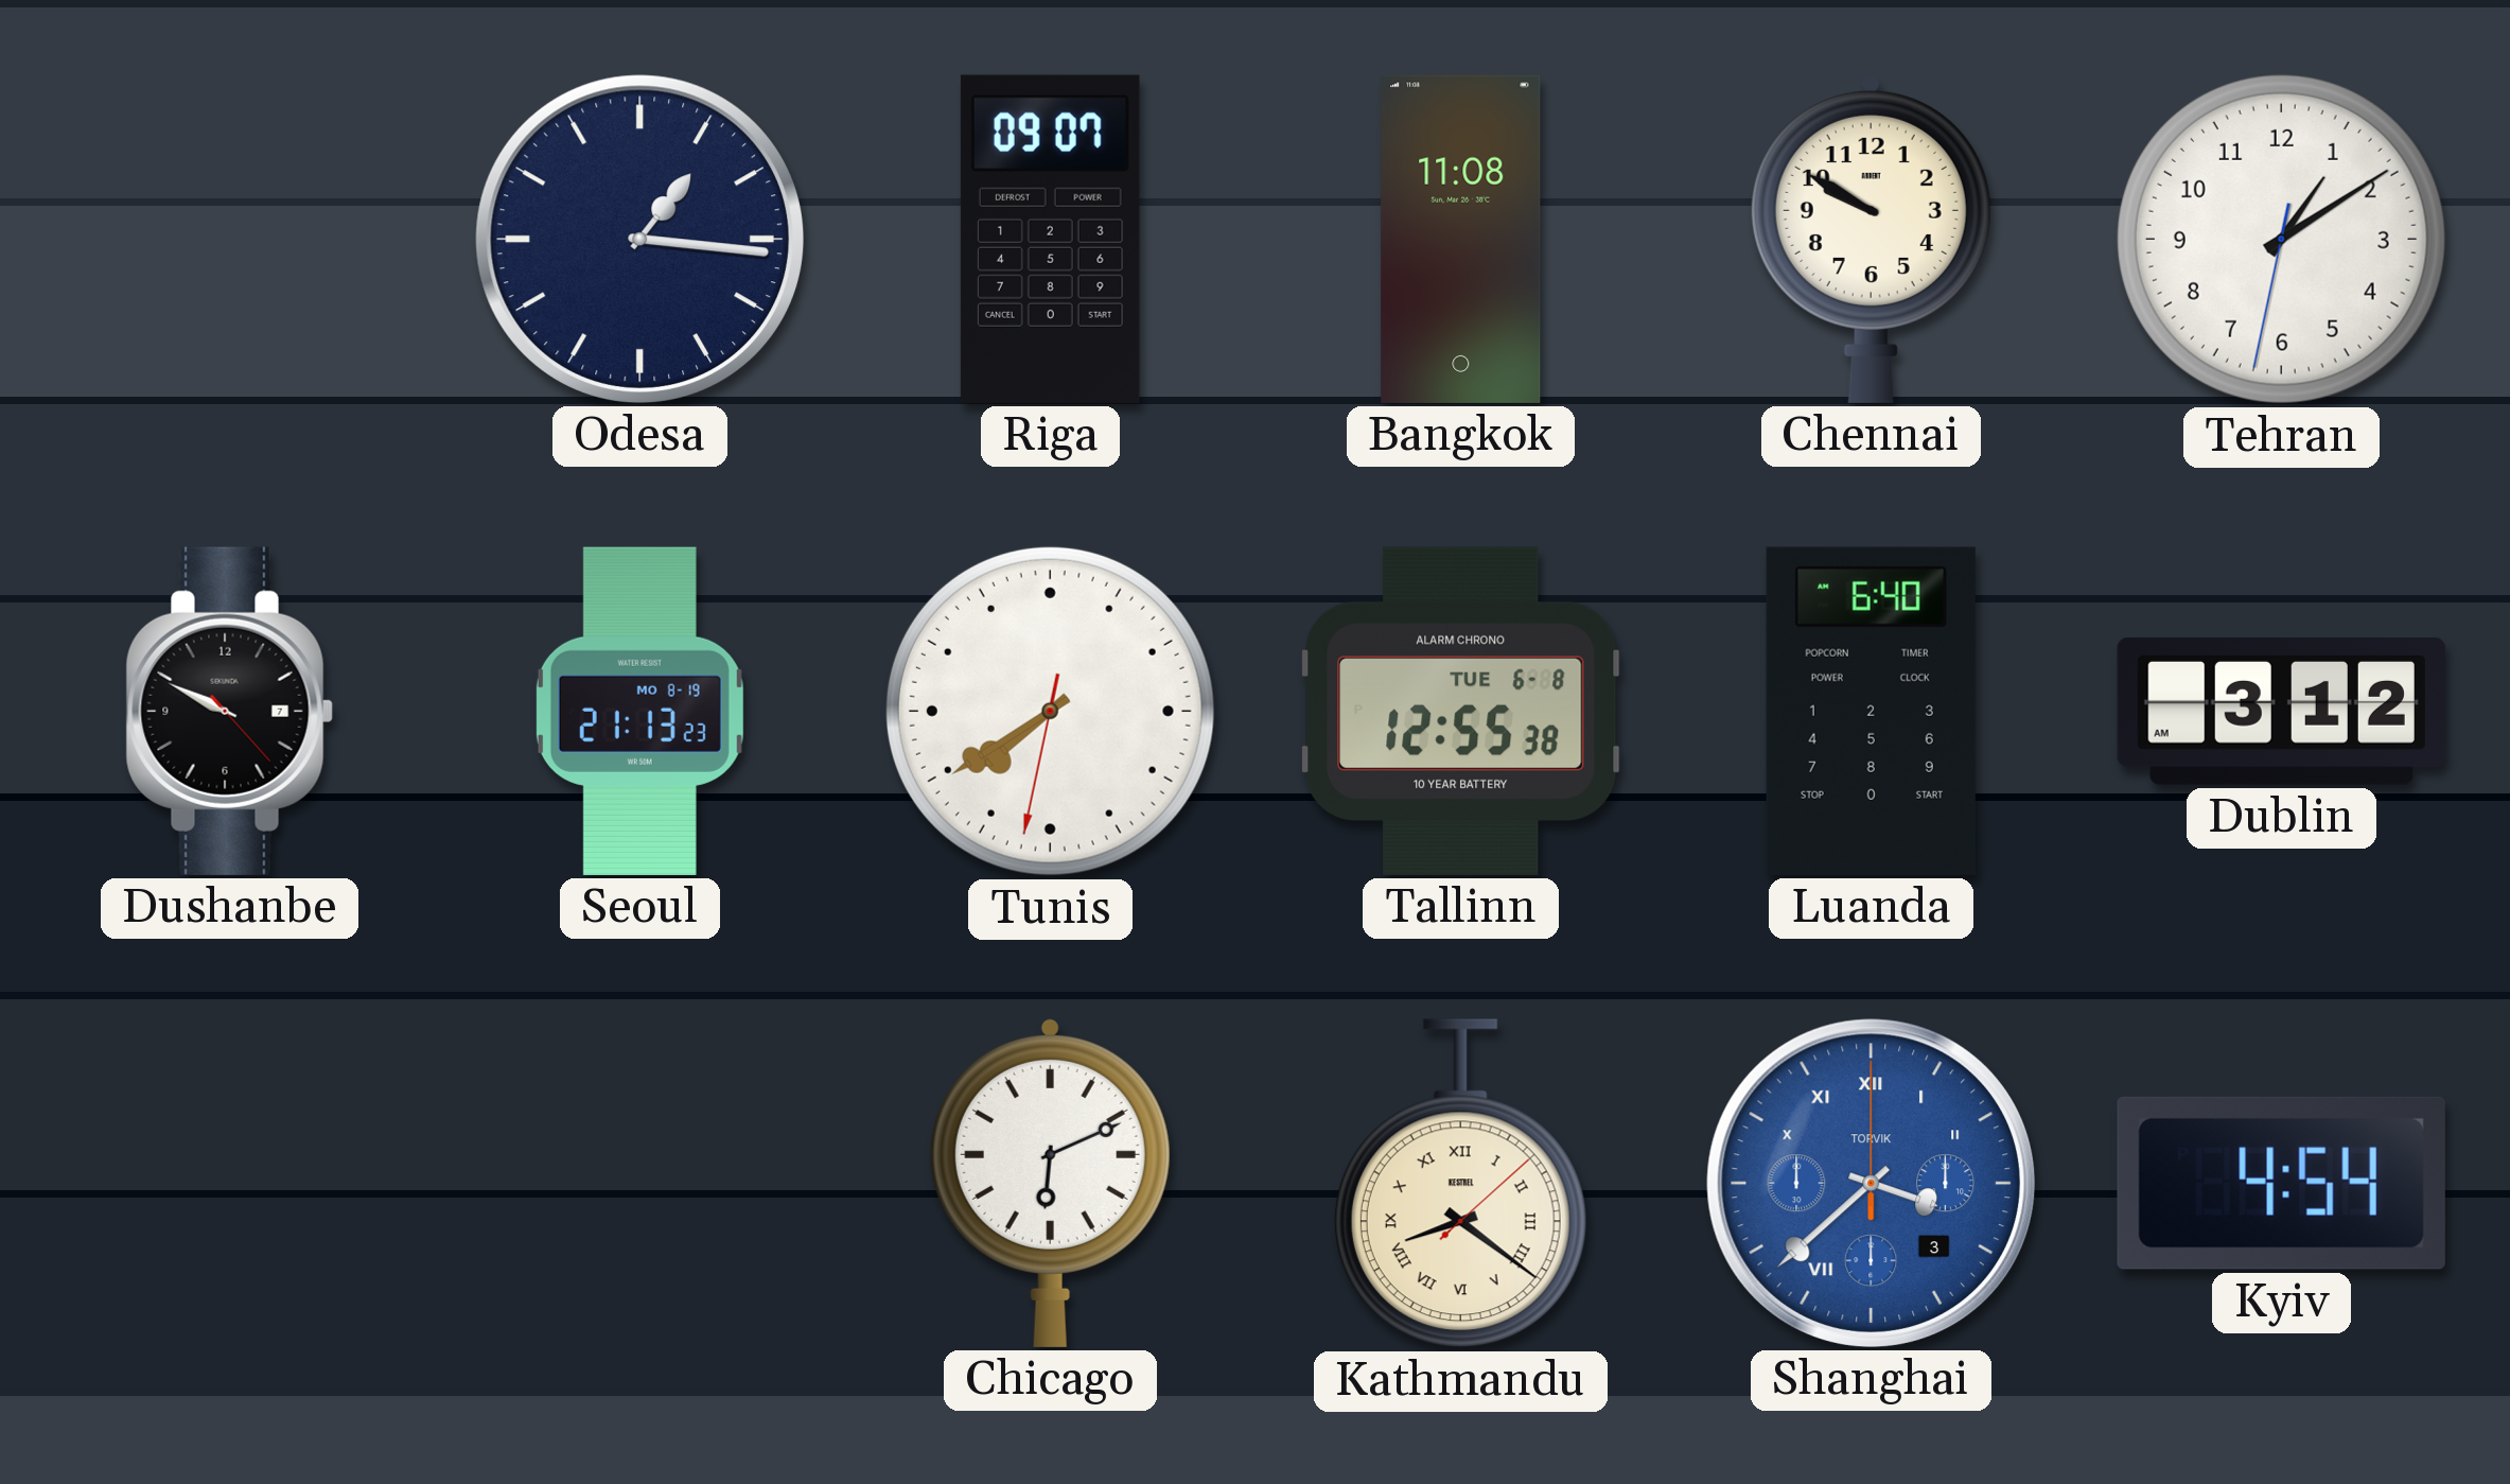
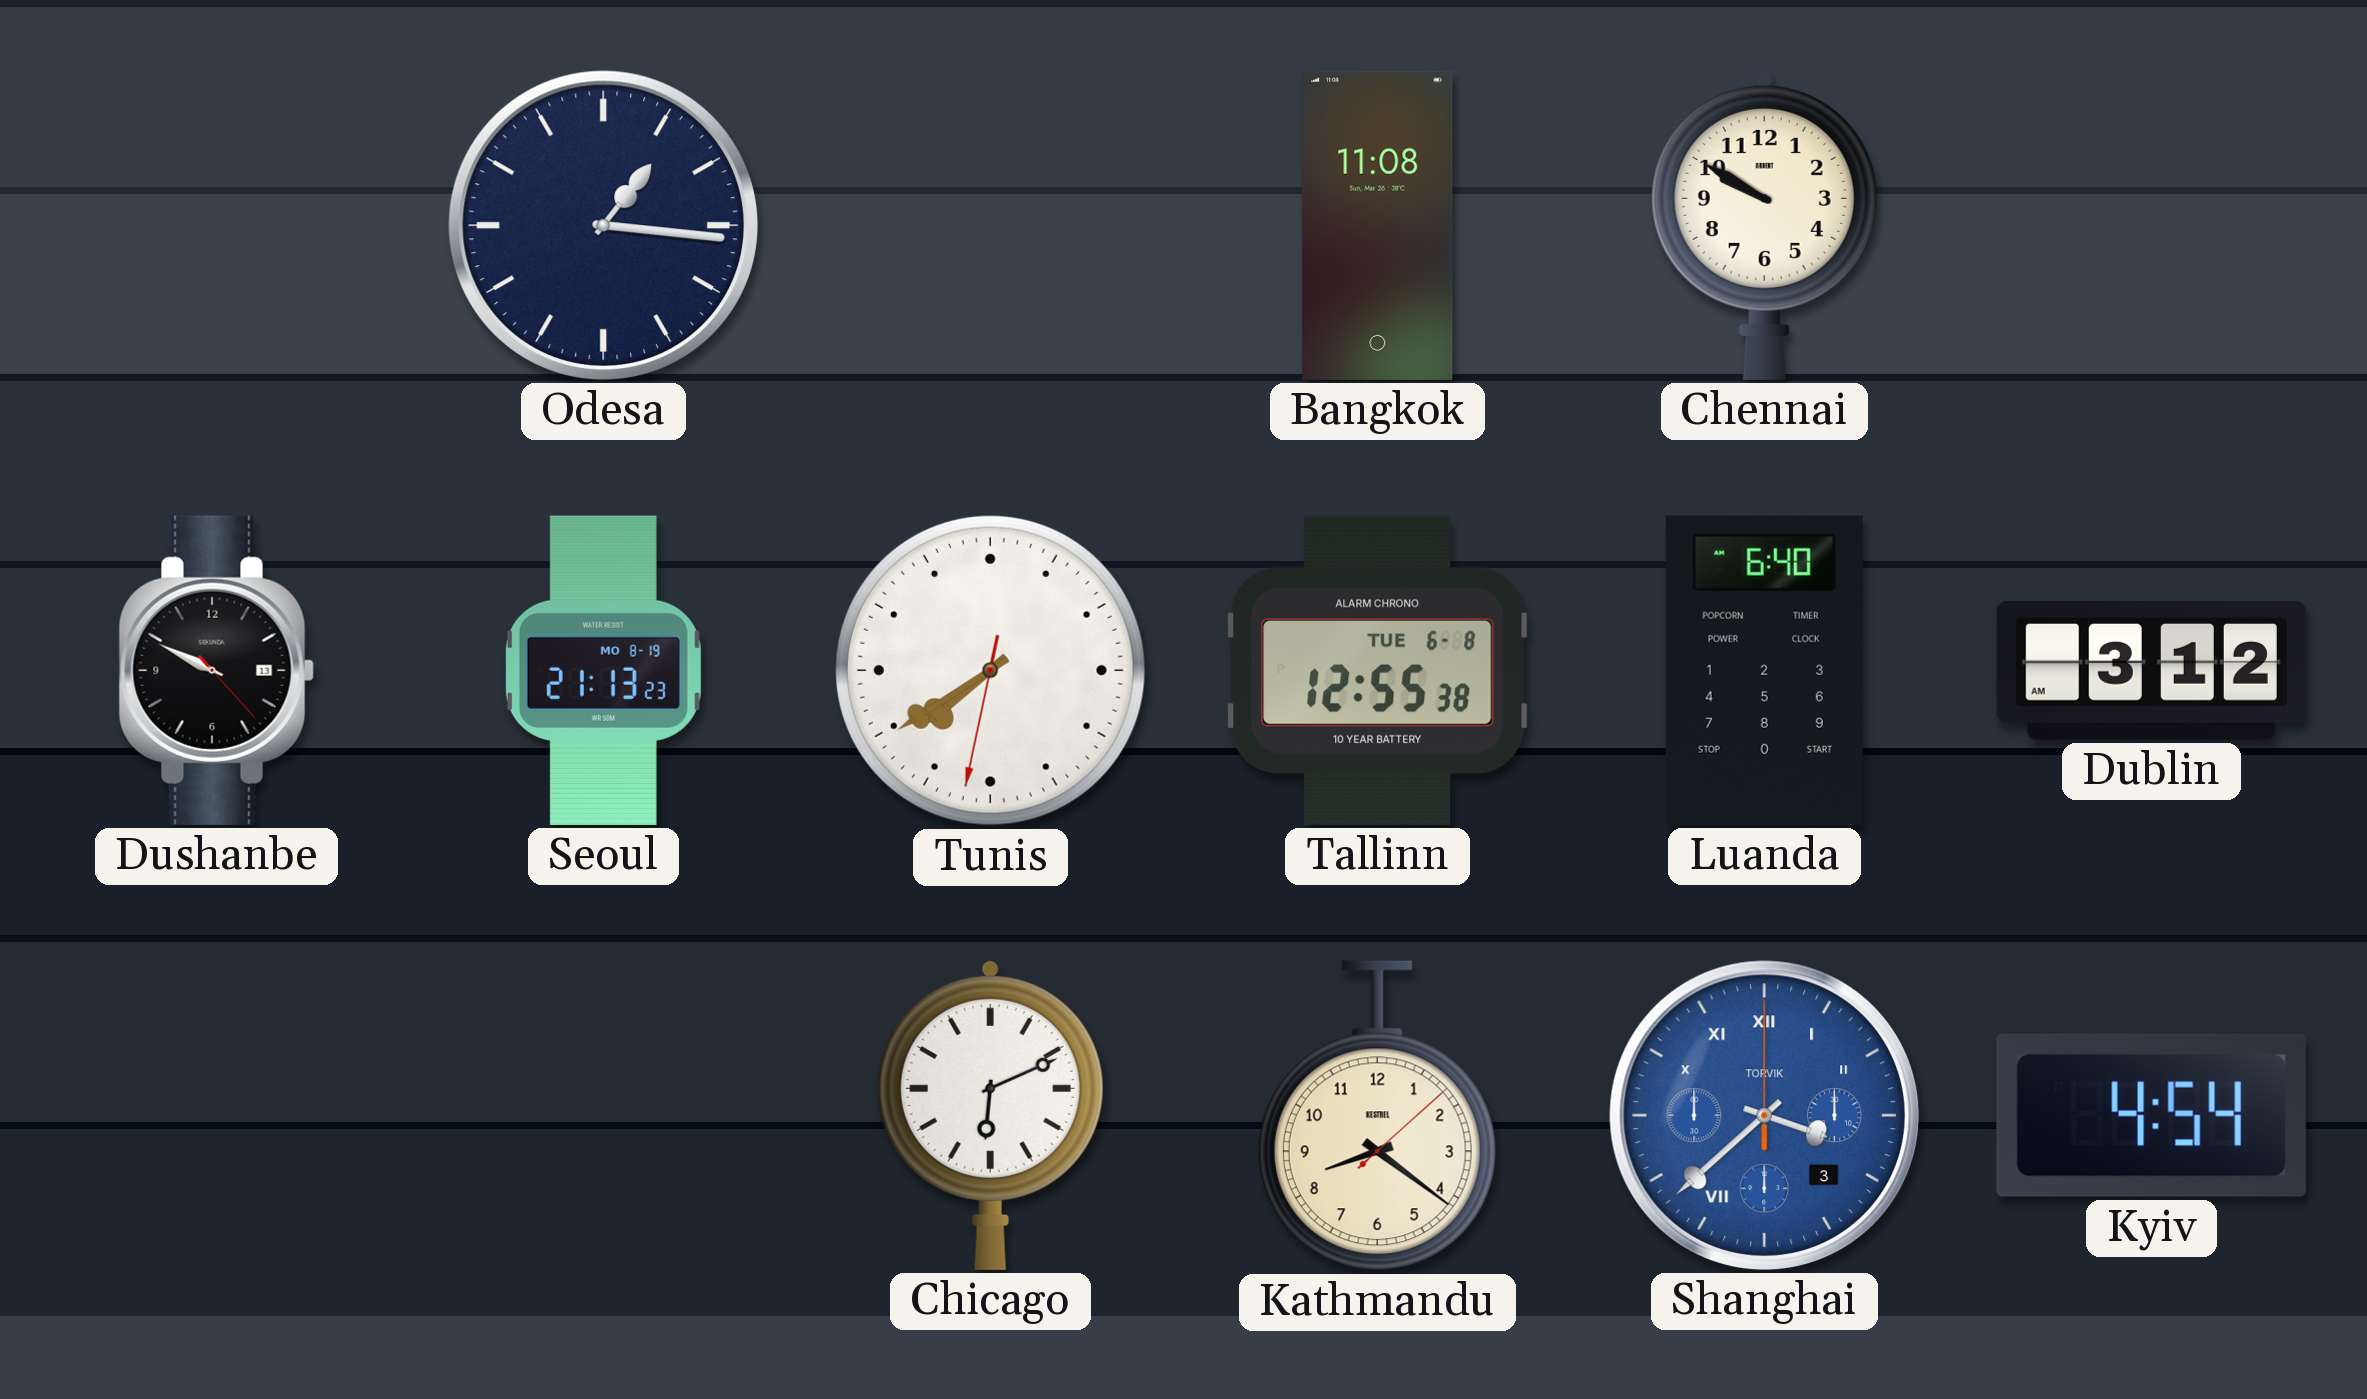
Riga: 09:07 -> none (1050, 239)
Tehran: 1:09 -> none (2281, 239)
Dushanbe date: 7 -> 13 (216, 670)
Kathmandu numerals: Roman -> Arabic (1377, 1116)
